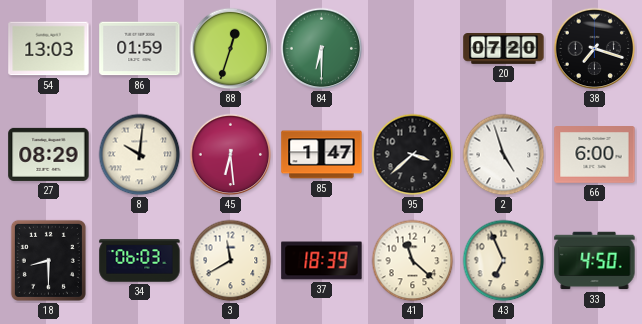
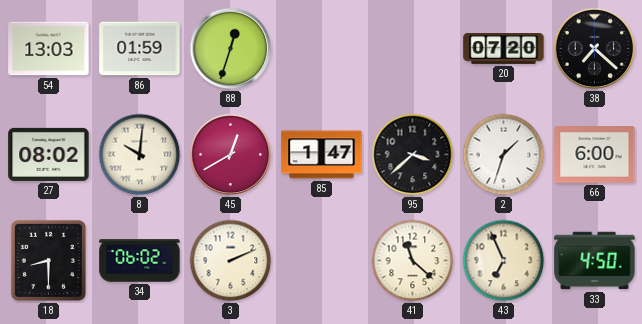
84: 6:30 -> none (322, 49)
38: 7:18 -> 7:22 (595, 49)
27: 08:29 -> 08:02 (49, 154)
45: 6:29 -> 12:40 (231, 155)
2: 4:57 -> 1:33 (504, 155)
34: 06:03 -> 06:02 (140, 261)
3: 11:40 -> 2:11 (231, 261)
37: 18:39 -> none (322, 261)
